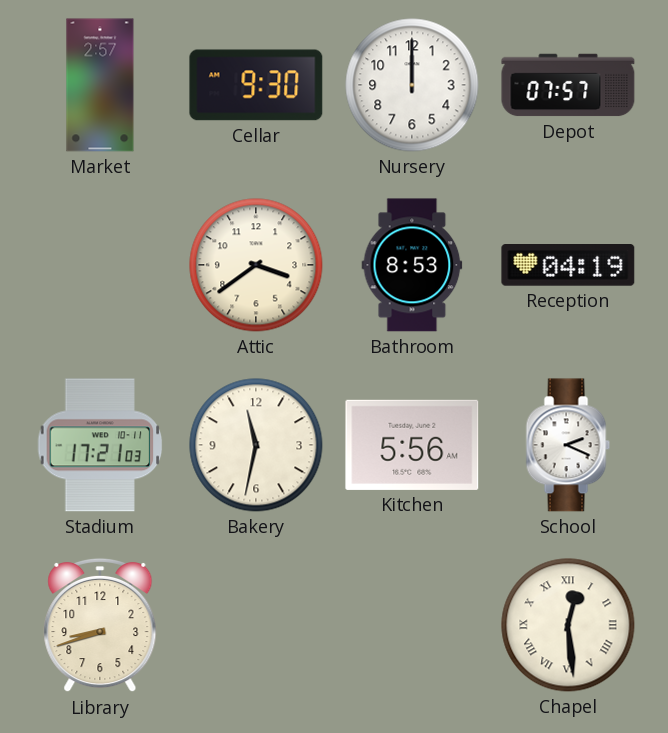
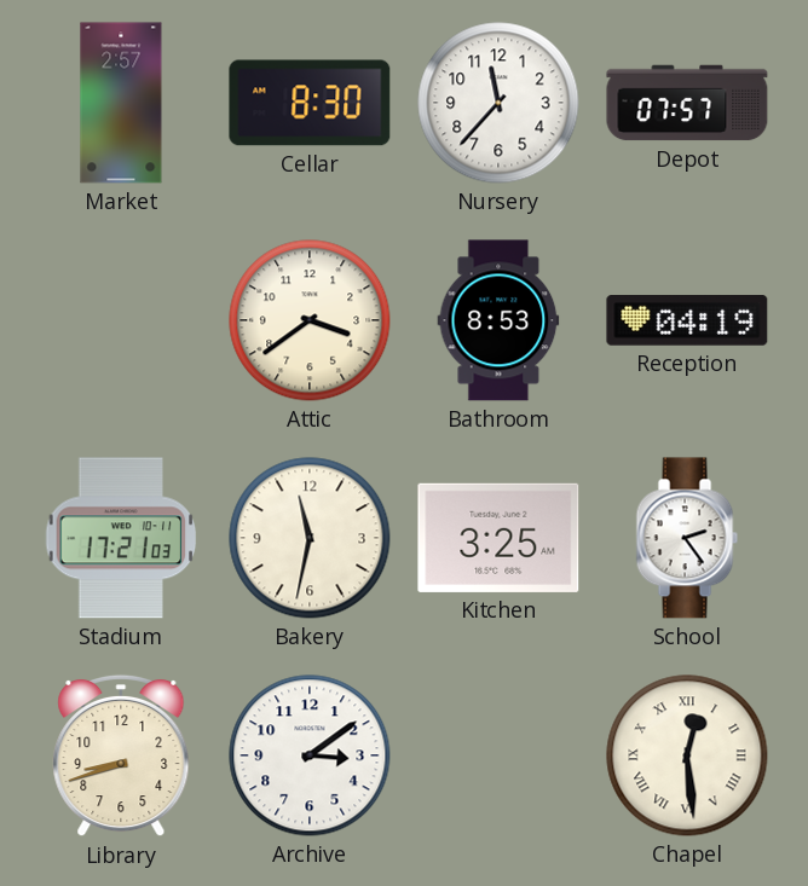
Cellar: 9:30 -> 8:30 (310, 103)
Nursery: 12:00 -> 11:37 (498, 103)
Kitchen: 5:56 -> 3:25 (498, 538)
School: 2:19 -> 2:24 (687, 538)
Archive: none -> 3:09 (310, 755)
